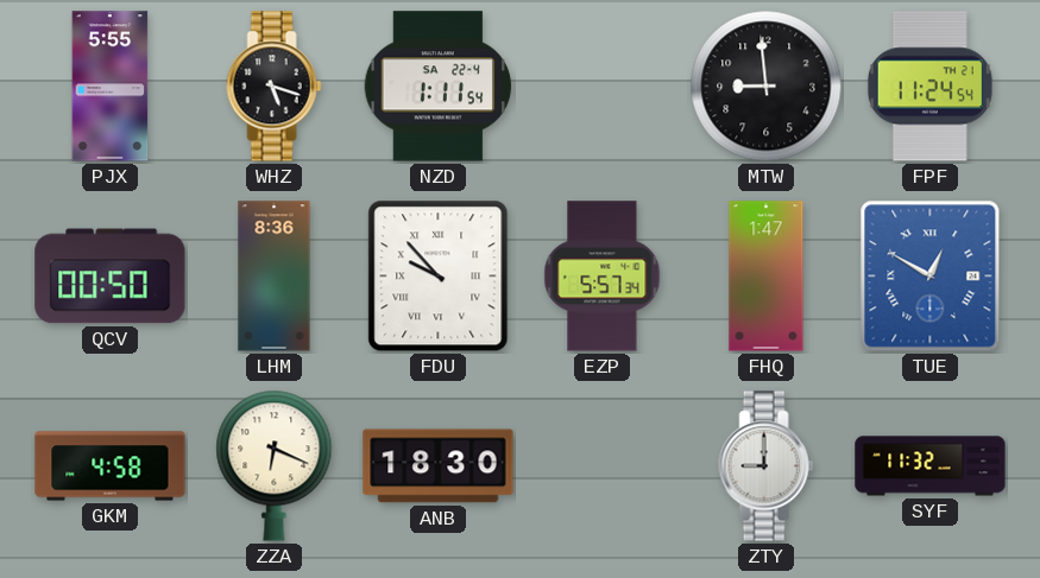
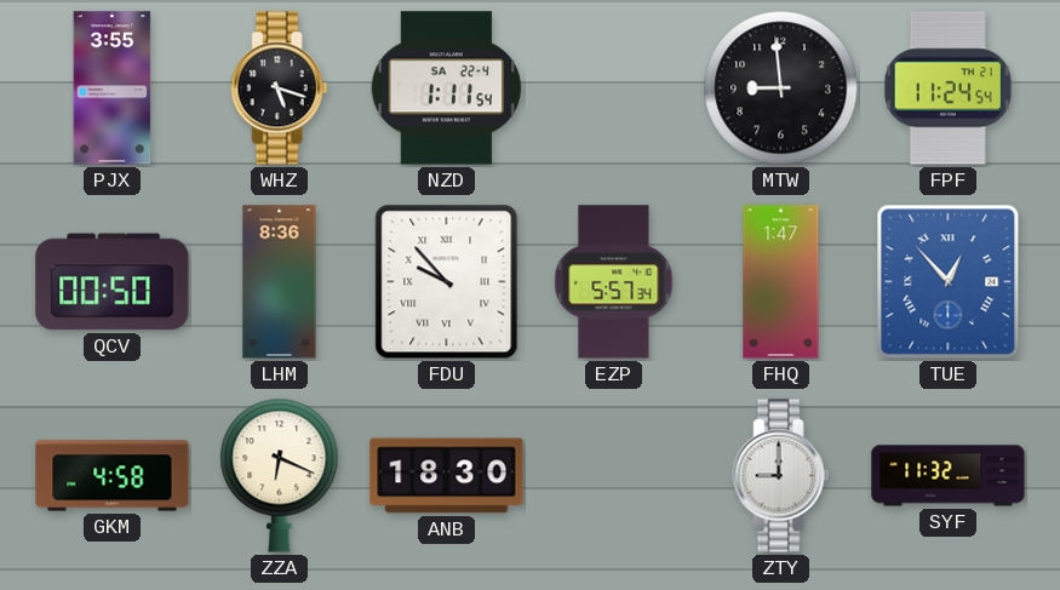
PJX: 5:55 -> 3:55 (113, 88)
TUE: 12:50 -> 12:53 (949, 282)
